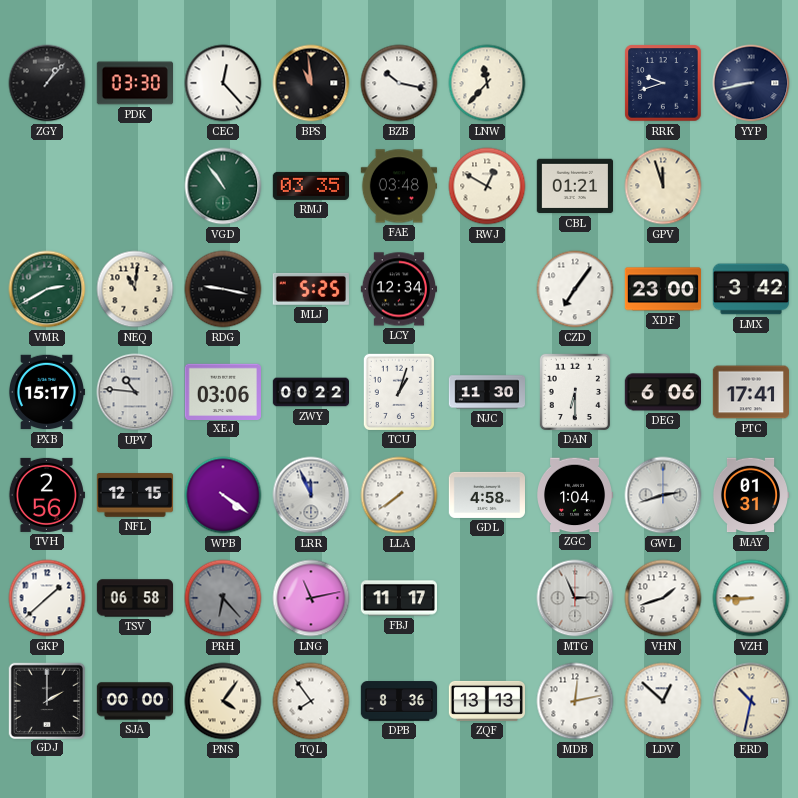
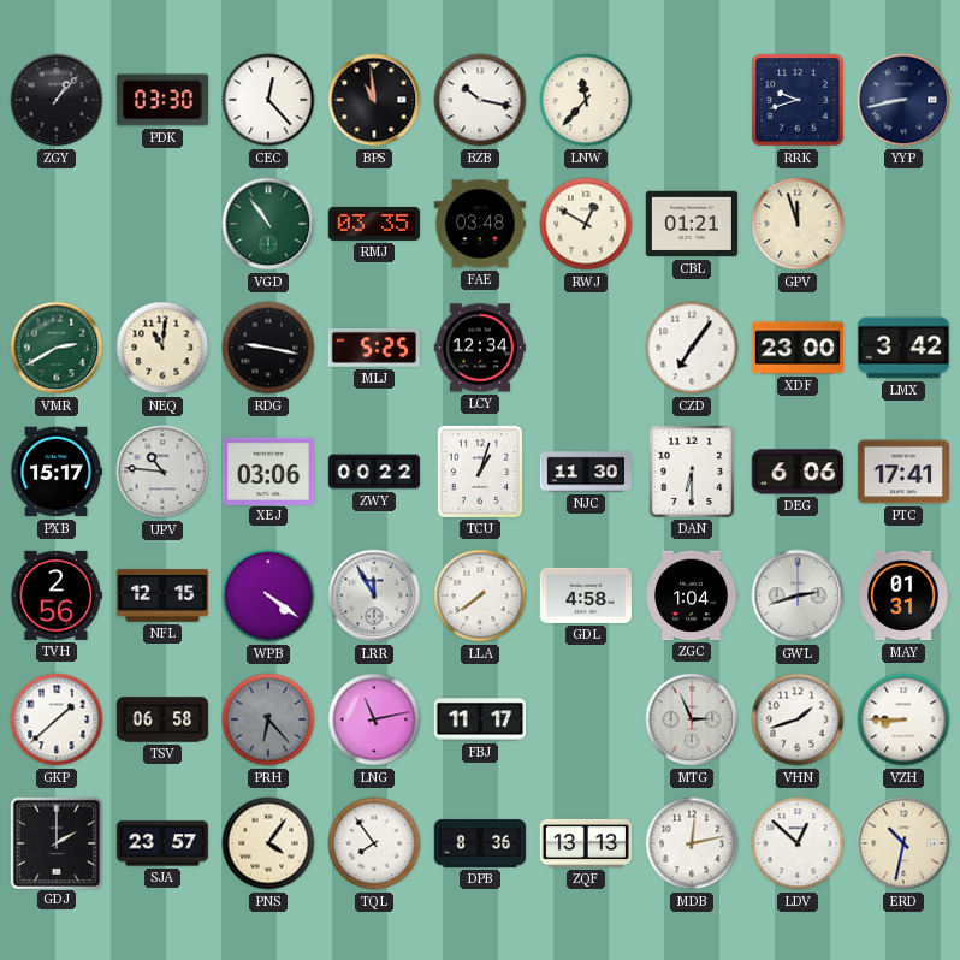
LRR: 11:56 -> 11:55 (374, 595)
SJA: 00:00 -> 23:57 (161, 843)
